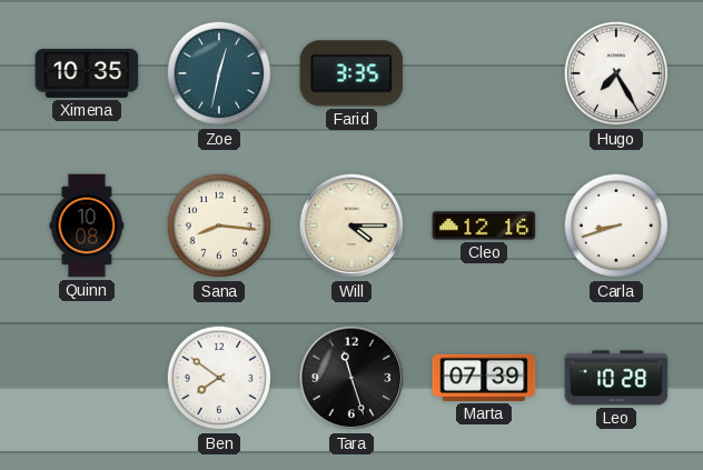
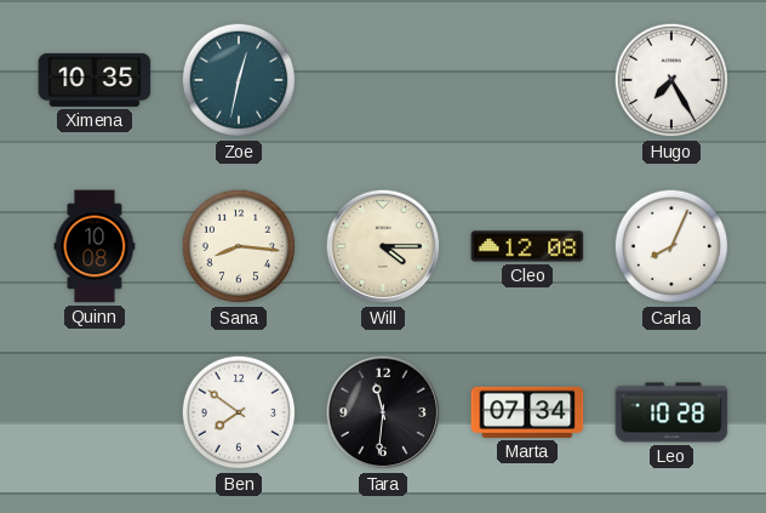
Farid: 3:35 -> none (351, 73)
Cleo: 12:16 -> 12:08 (527, 246)
Carla: 8:42 -> 8:04 (671, 246)
Tara: 11:27 -> 11:31 (383, 412)
Marta: 07:39 -> 07:34 (527, 412)
